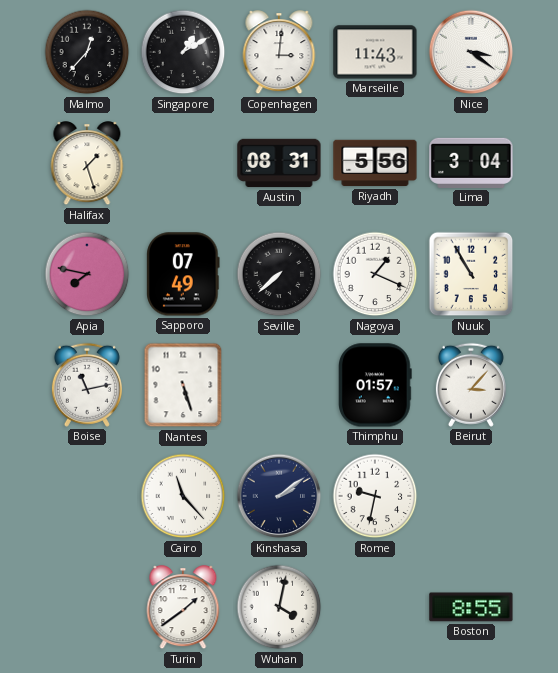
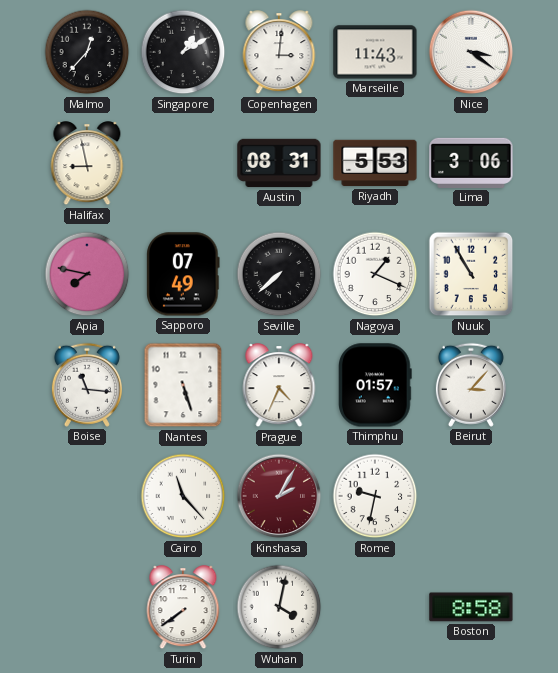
Halifax: 1:27 -> 8:58 (87, 164)
Riyadh: 5:56 -> 5:53 (375, 163)
Lima: 3:04 -> 3:06 (471, 163)
Boise: 11:13 -> 11:16 (87, 385)
Prague: none -> 4:34 (279, 386)
Kinshasa: 2:09 -> 2:05 (279, 496)
Kinshasa dial: navy -> burgundy (279, 496)
Turin: 1:39 -> 7:39 (183, 608)
Boston: 8:55 -> 8:58 (471, 607)
